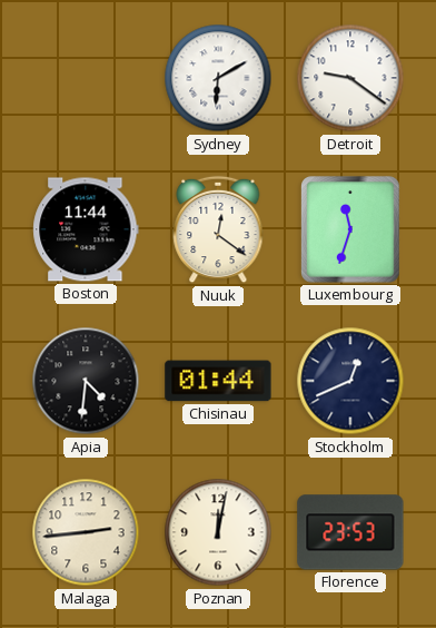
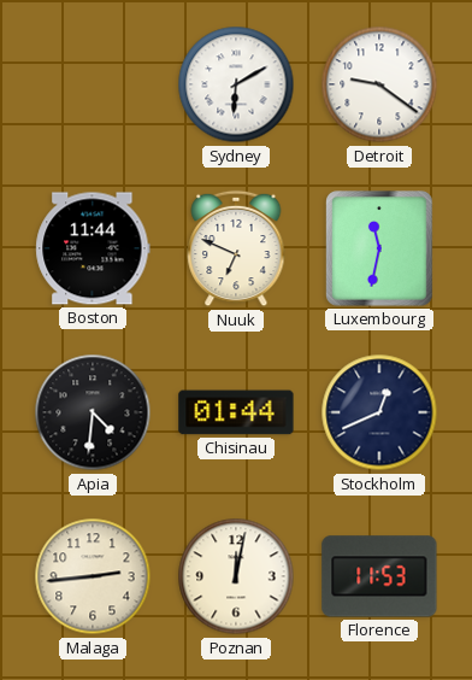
Nuuk: 12:21 -> 6:49 (236, 248)
Luxembourg: 11:33 -> 11:32 (380, 248)
Florence: 23:53 -> 11:53 (379, 576)
